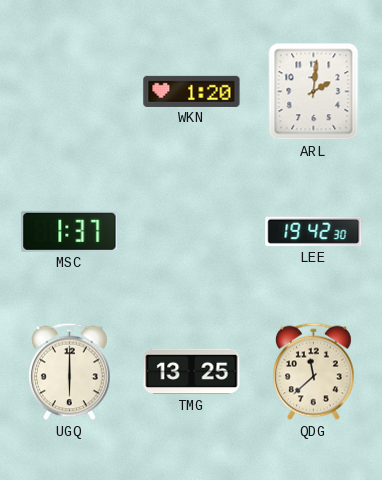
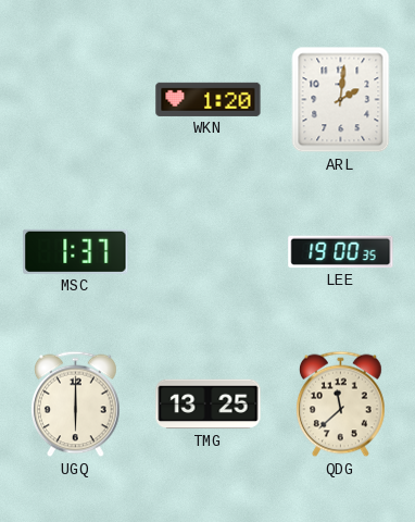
LEE: 19:42 -> 19:00 (341, 252)
